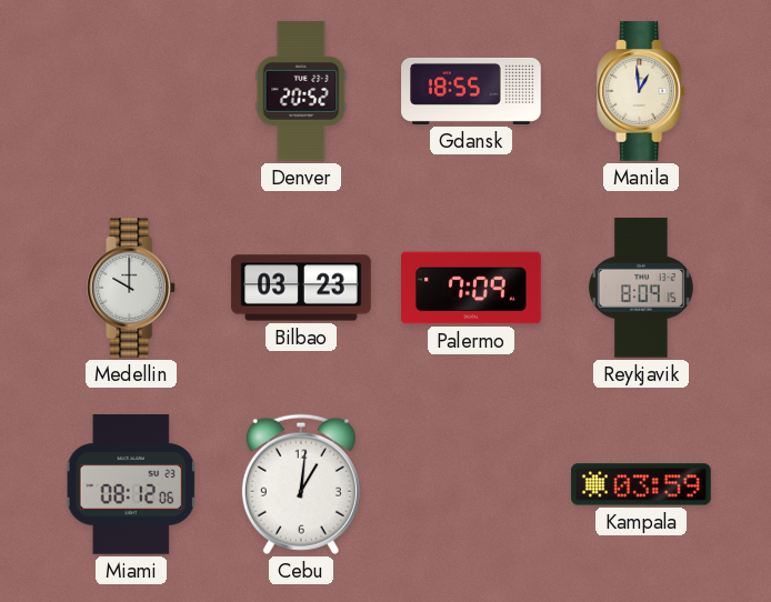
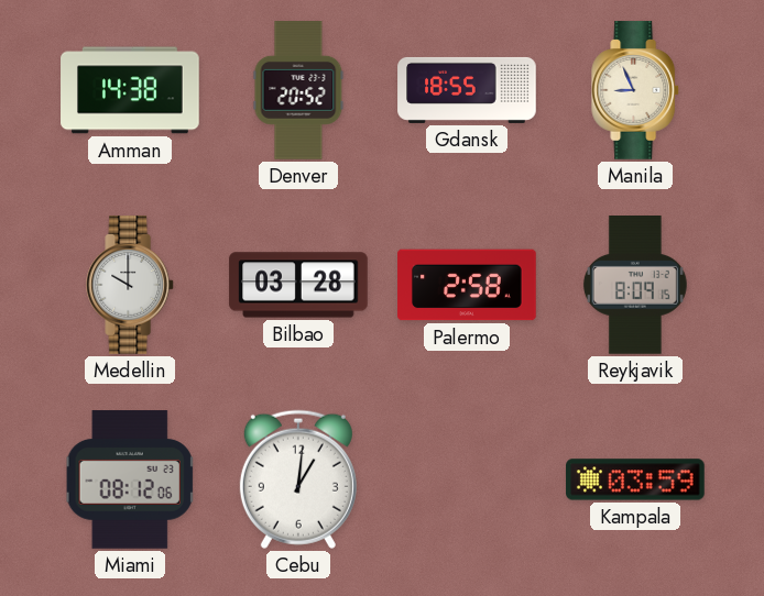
Amman: none -> 14:38 (130, 90)
Manila: 12:59 -> 8:56 (636, 90)
Bilbao: 03:23 -> 03:28 (298, 285)
Palermo: 7:09 -> 2:58 (467, 285)
